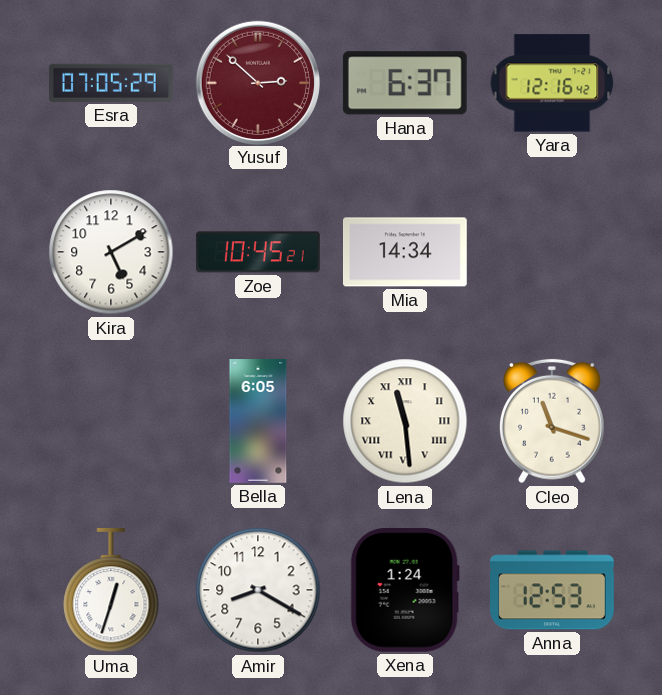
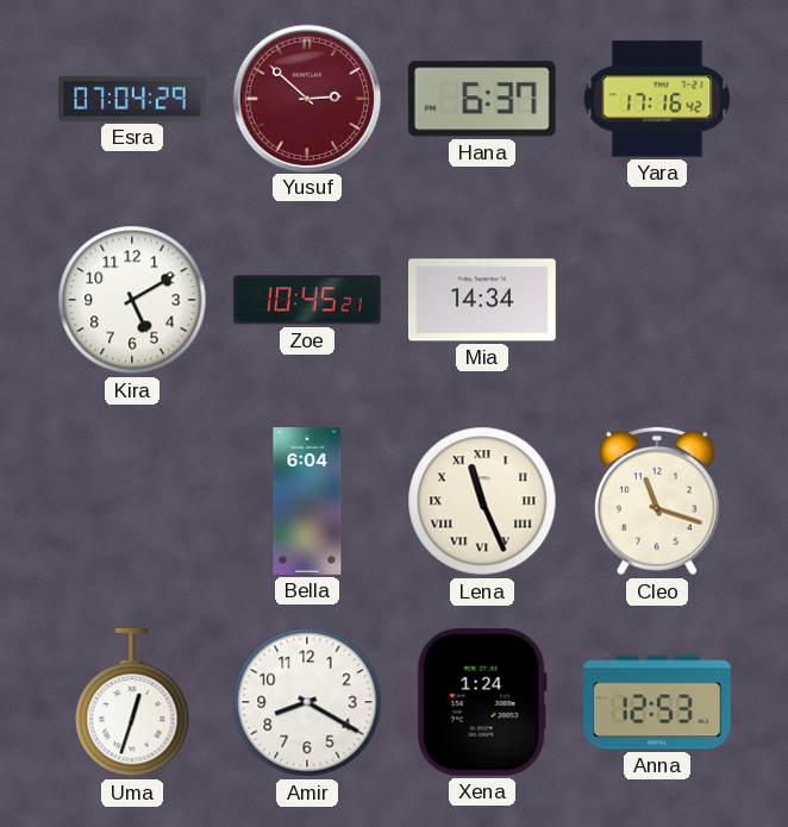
Esra: 07:05 -> 07:04 (132, 99)
Yara: 12:16 -> 17:16 (657, 99)
Bella: 6:05 -> 6:04 (307, 501)
Lena: 11:29 -> 11:26 (482, 501)
